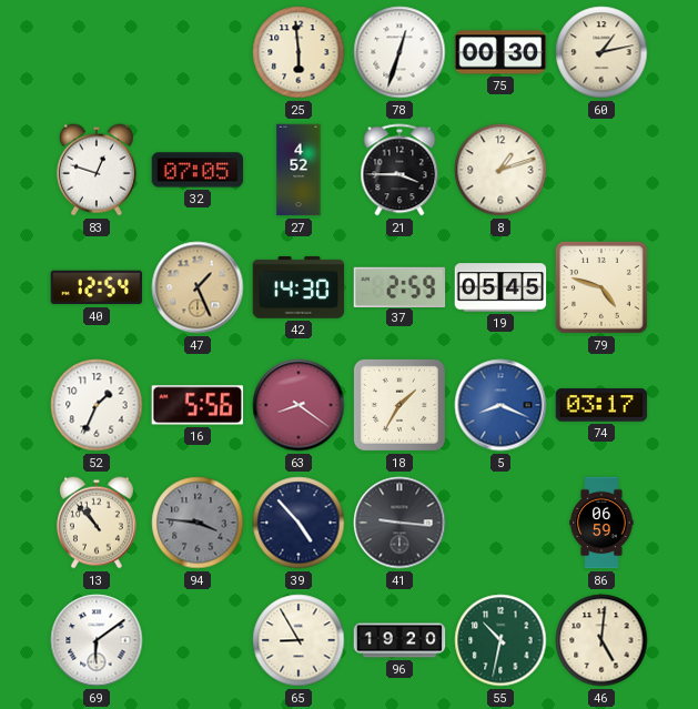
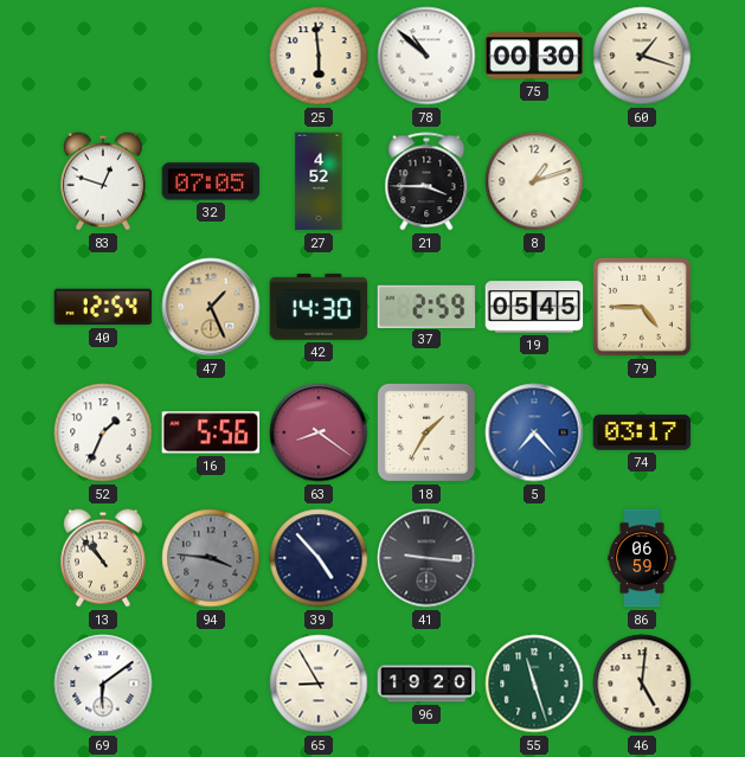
78: 12:33 -> 10:52 (426, 56)
60: 1:13 -> 1:18 (642, 56)
79: 4:48 -> 4:45 (642, 307)
5: 8:19 -> 7:23 (534, 432)
55: 10:32 -> 11:27 (534, 684)
